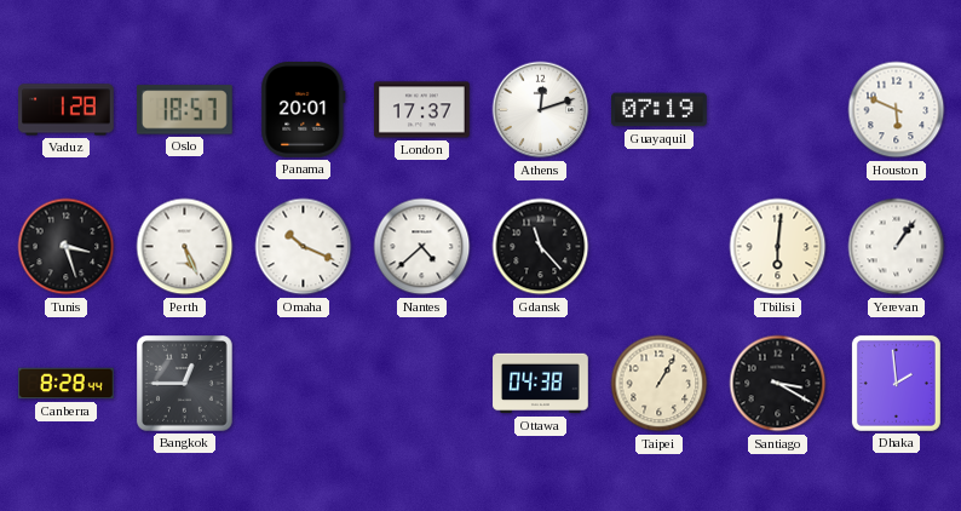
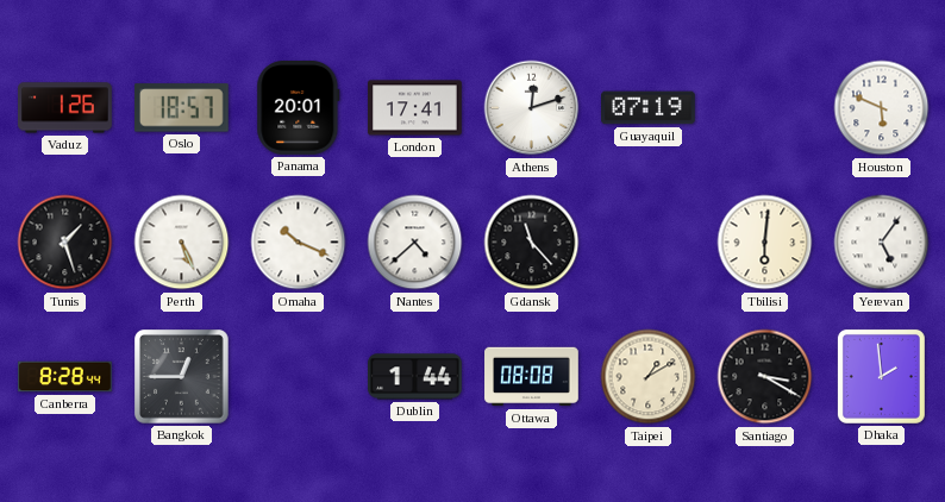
Vaduz: 1:28 -> 1:26 (65, 108)
London: 17:37 -> 17:41 (415, 108)
Tunis: 3:27 -> 1:27 (65, 243)
Yerevan: 1:06 -> 5:06 (882, 243)
Dublin: none -> 1:44 (415, 377)
Ottawa: 04:38 -> 08:08 (532, 377)
Taipei: 1:05 -> 1:10 (649, 377)
